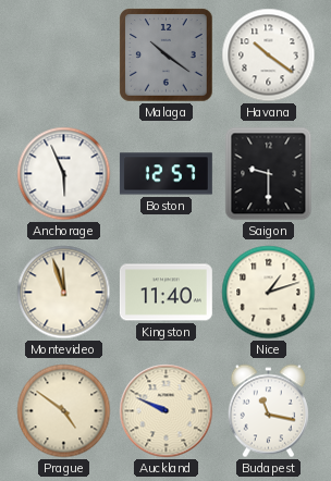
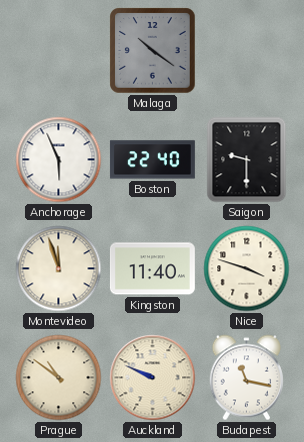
Havana: 10:21 -> none (269, 55)
Boston: 12:57 -> 22:40 (152, 160)
Nice: 1:12 -> 3:48 (247, 269)
Prague: 4:51 -> 10:51 (59, 378)
